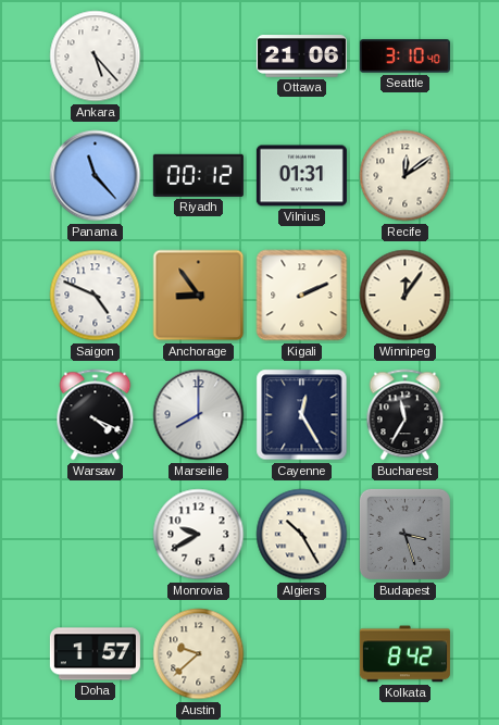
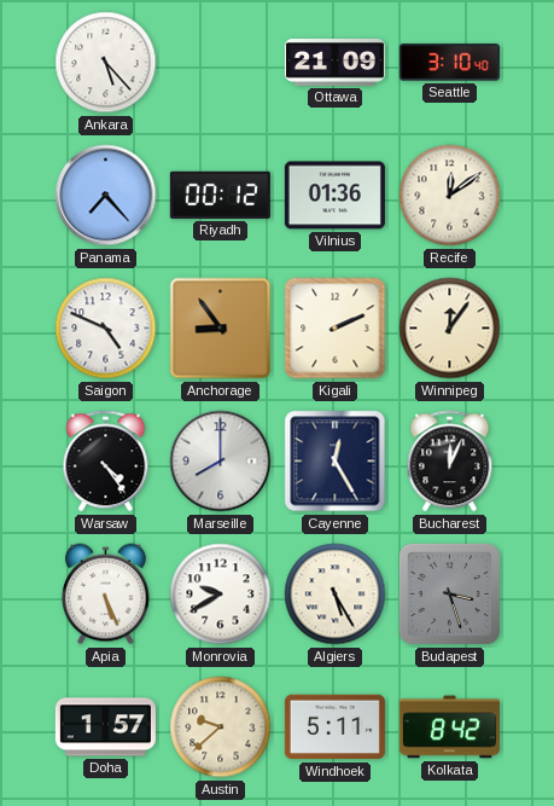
Ottawa: 21:06 -> 21:09 (334, 63)
Panama: 11:23 -> 7:23 (106, 196)
Vilnius: 01:31 -> 01:36 (334, 196)
Warsaw: 4:19 -> 4:24 (106, 462)
Bucharest: 11:35 -> 12:04 (450, 462)
Apia: none -> 5:26 (105, 595)
Algiers: 10:25 -> 5:25 (336, 595)
Windhoek: none -> 5:11 (334, 727)
